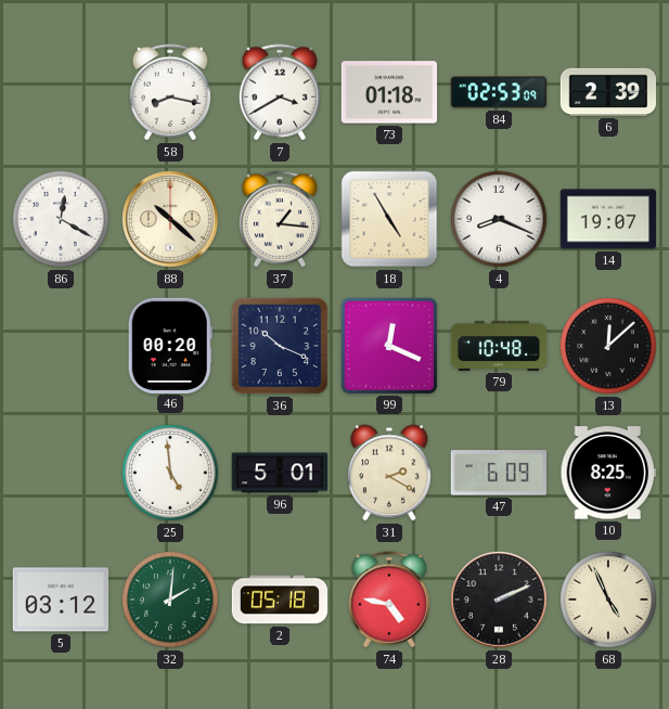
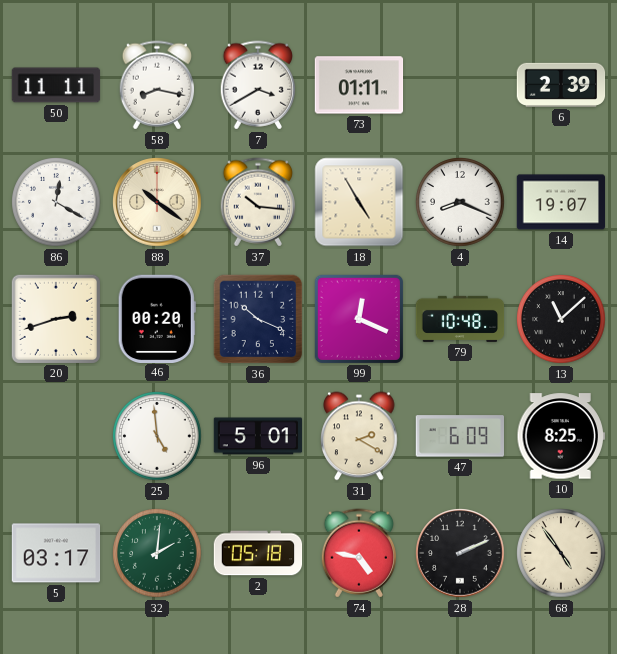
50: none -> 11:11 (56, 85)
73: 01:18 -> 01:11 (359, 85)
84: 02:53 -> none (499, 92)
88: 10:22 -> 10:21 (157, 202)
37: 1:16 -> 10:16 (258, 202)
20: none -> 2:42 (55, 318)
13: 12:08 -> 11:08 (561, 319)
5: 03:12 -> 03:17 (56, 553)
68: 4:56 -> 4:54 (561, 553)
